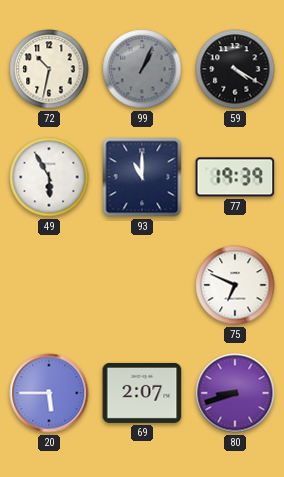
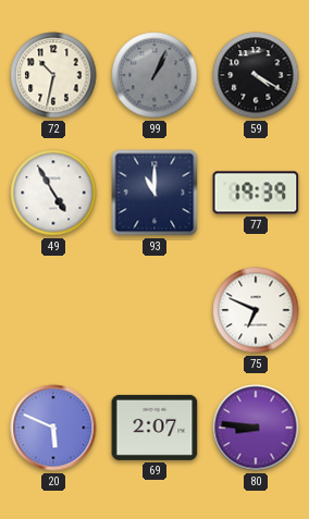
49: 5:55 -> 4:55 (53, 193)
20: 5:45 -> 5:49 (53, 428)
80: 8:42 -> 8:46 (256, 428)
